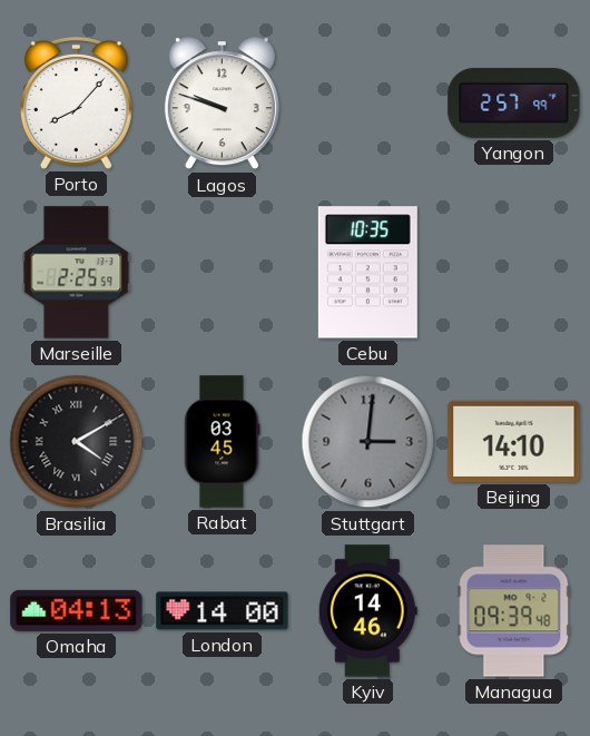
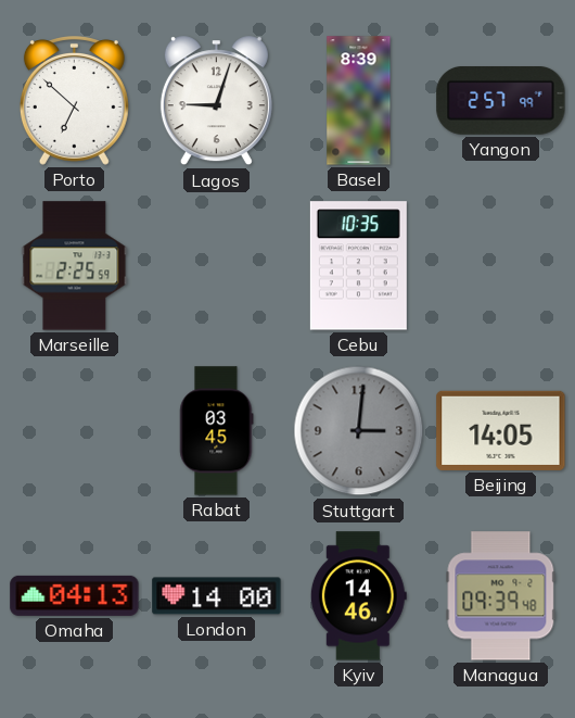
Porto: 8:07 -> 6:52 (74, 101)
Lagos: 9:48 -> 9:03 (216, 101)
Basel: none -> 8:39 (359, 101)
Brasilia: 4:10 -> none (77, 442)
Beijing: 14:10 -> 14:05 (501, 430)
